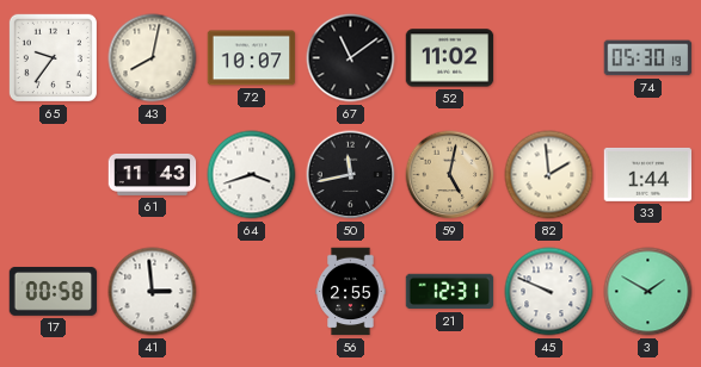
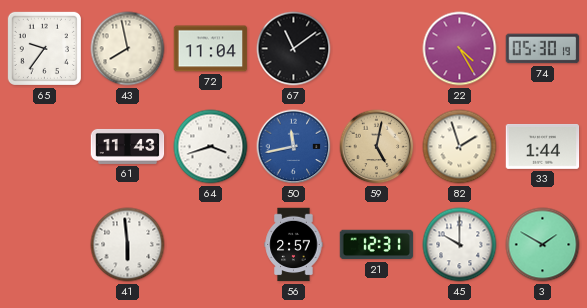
43: 8:02 -> 7:58 (128, 49)
72: 10:07 -> 11:04 (211, 49)
52: 11:02 -> none (450, 58)
22: none -> 4:25 (460, 49)
50 dial: black -> blue (294, 147)
82: 1:59 -> 1:57 (460, 147)
17: 00:58 -> none (54, 291)
41: 2:59 -> 5:59 (128, 245)
56: 2:55 -> 2:57 (294, 245)
45: 9:49 -> 10:00 (460, 245)
